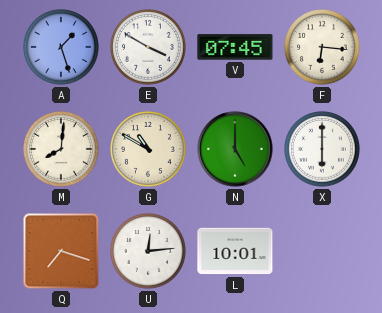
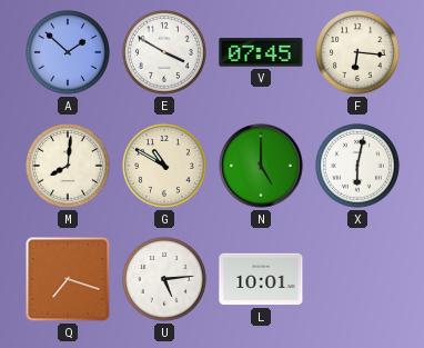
A: 1:27 -> 1:52 (69, 53)
X: 6:00 -> 6:02 (359, 167)
U: 12:14 -> 5:14 (165, 280)
